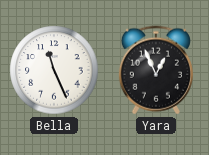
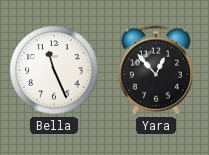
Yara: 12:56 -> 12:53 (156, 70)
